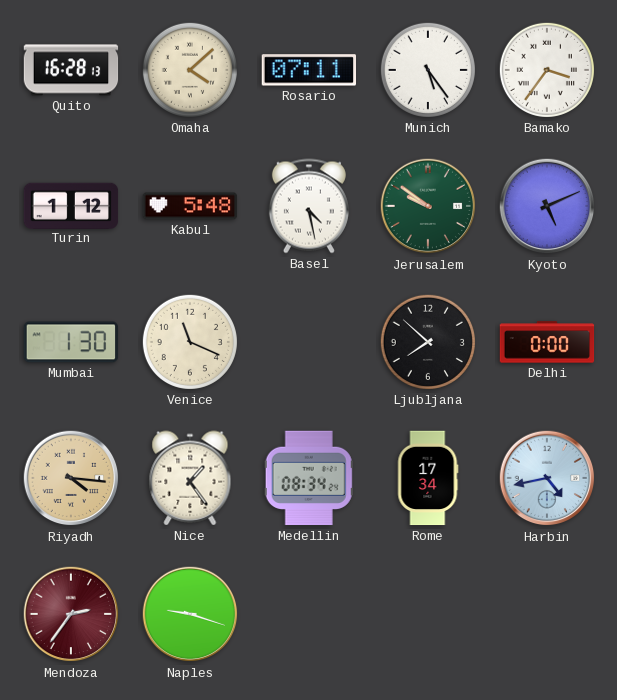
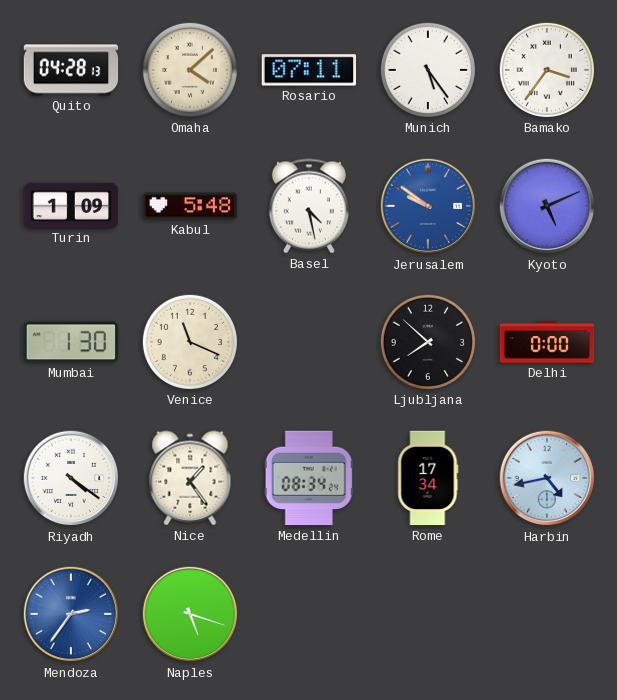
Quito: 16:28 -> 04:28 (71, 70)
Turin: 1:12 -> 1:09 (71, 205)
Jerusalem dial: green -> blue (428, 206)
Riyadh: 4:16 -> 4:21 (71, 478)
Riyadh dial: champagne -> white (71, 478)
Mendoza dial: burgundy -> blue (71, 614)
Naples: 9:18 -> 5:18 (190, 614)
